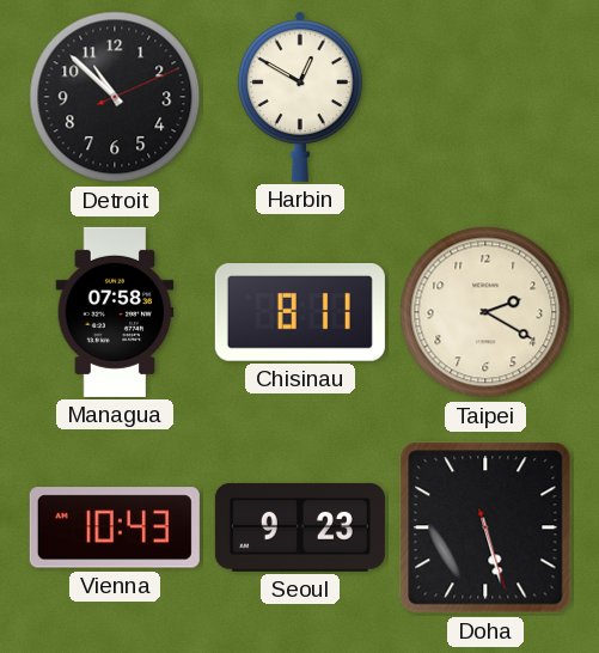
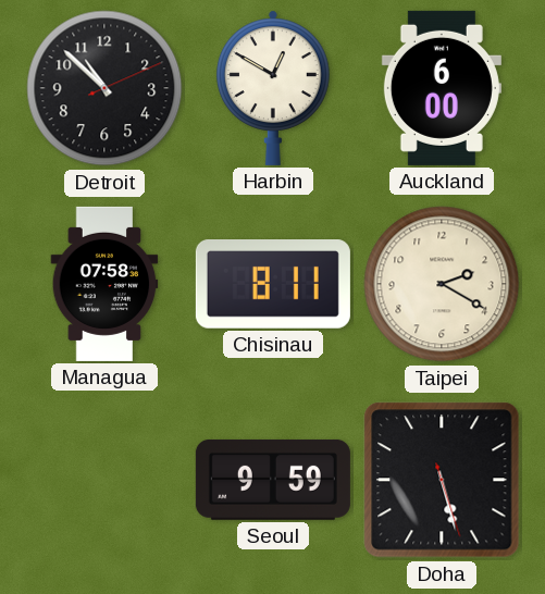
Auckland: none -> 6:00 (442, 88)
Vienna: 10:43 -> none (115, 527)
Seoul: 9:23 -> 9:59 (273, 480)
